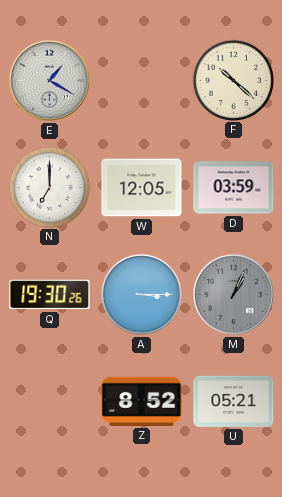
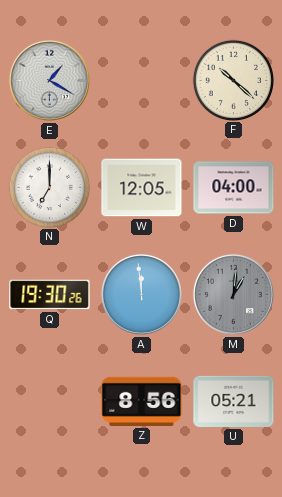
D: 03:59 -> 04:00 (234, 188)
A: 3:15 -> 11:59 (141, 294)
M: 1:04 -> 1:01 (233, 294)
Z: 8:52 -> 8:56 (142, 401)
